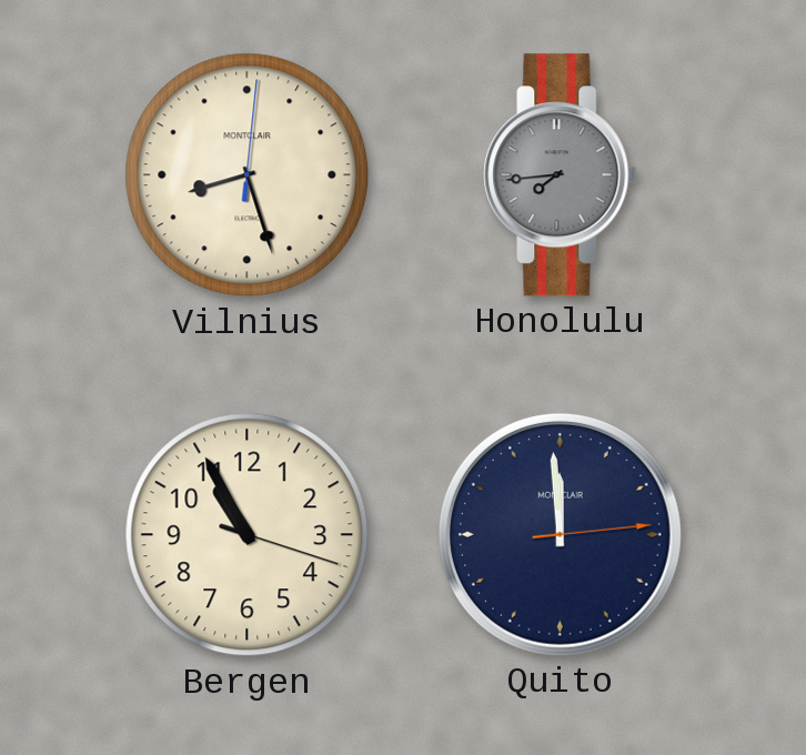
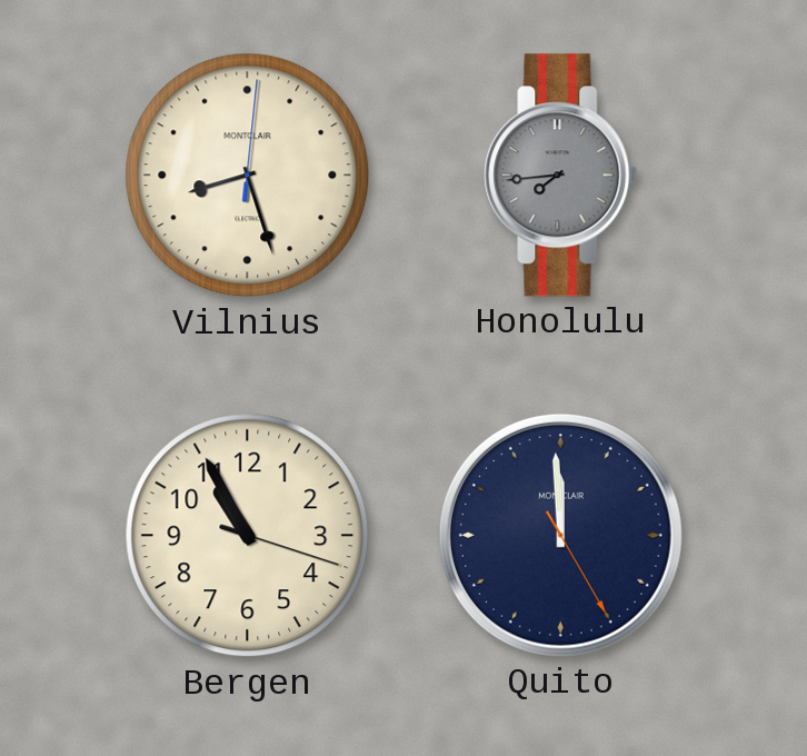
Quito: 11:59:14 -> 11:59:25 (560, 535)
